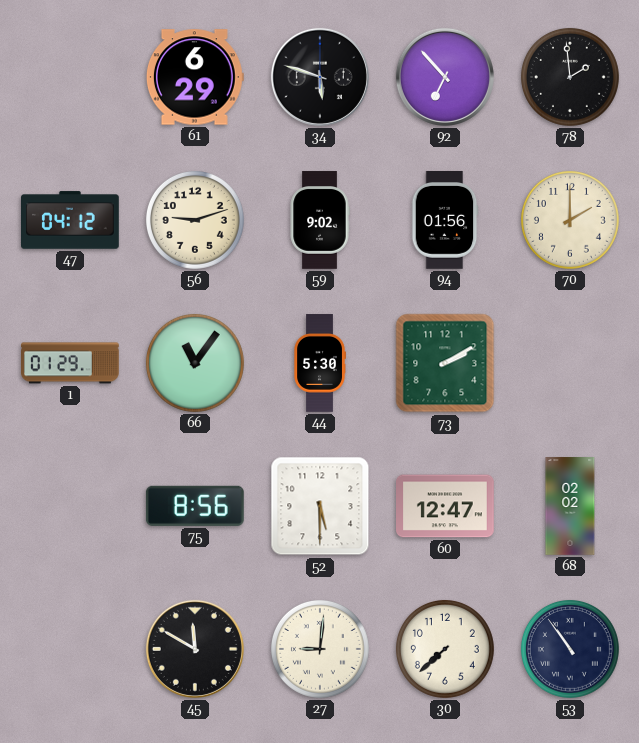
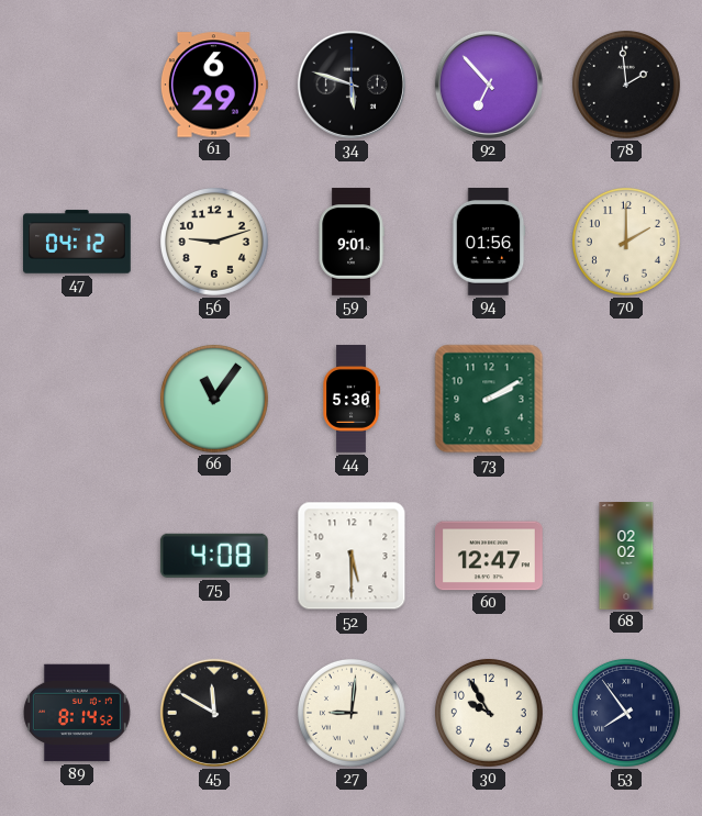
59: 9:02 -> 9:01 (352, 242)
1: 01:29 -> none (71, 363)
75: 8:56 -> 4:08 (214, 556)
89: none -> 8:14 (77, 713)
30: 7:38 -> 9:55 (489, 713)
53: 10:54 -> 7:54 (626, 713)
